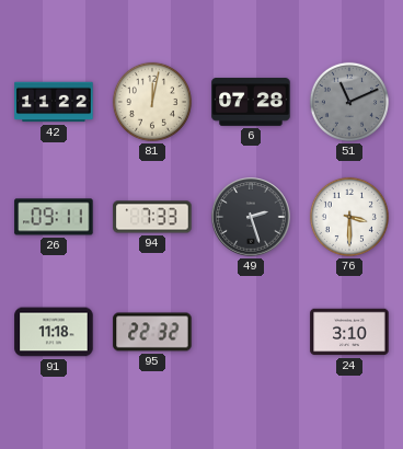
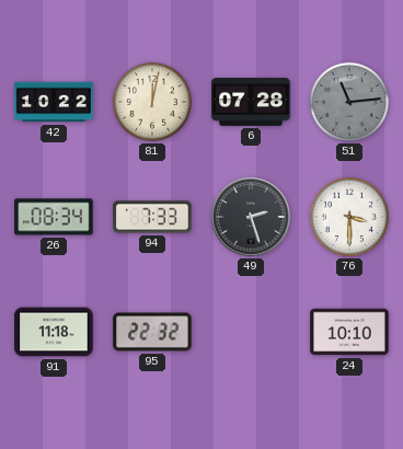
42: 11:22 -> 10:22 (54, 102)
51: 11:11 -> 11:14 (349, 102)
26: 09:11 -> 08:34 (54, 217)
24: 3:10 -> 10:10 (349, 332)
